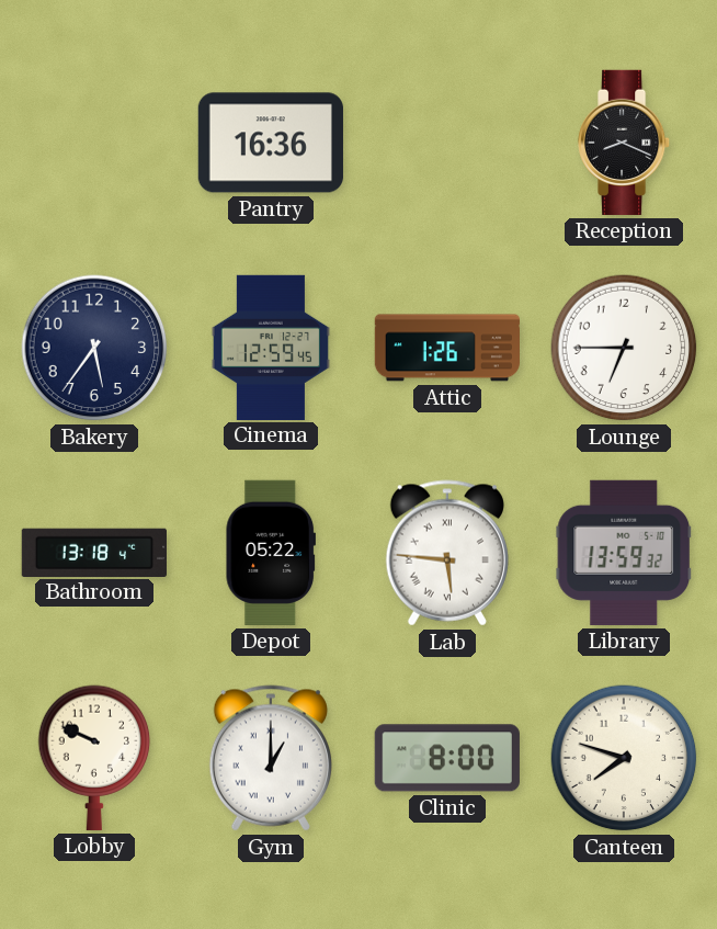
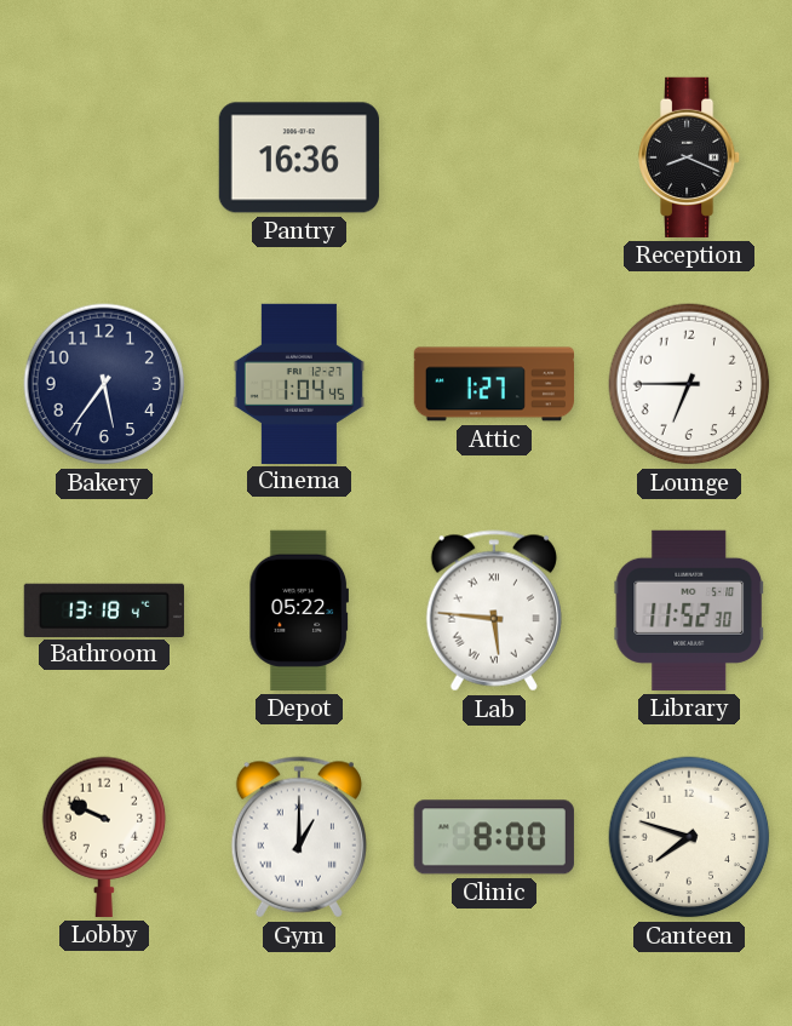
Cinema: 12:59 -> 1:04 (299, 383)
Attic: 1:26 -> 1:27 (493, 384)
Library: 13:59 -> 11:52 (688, 611)
